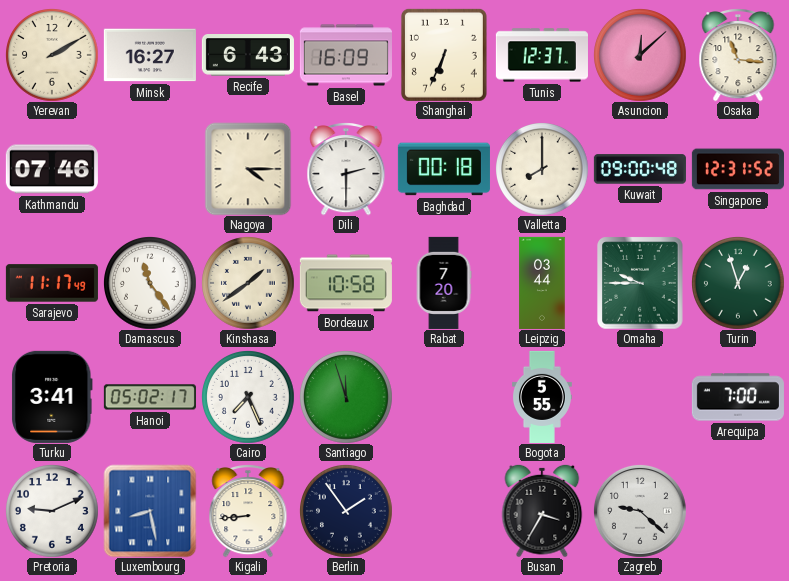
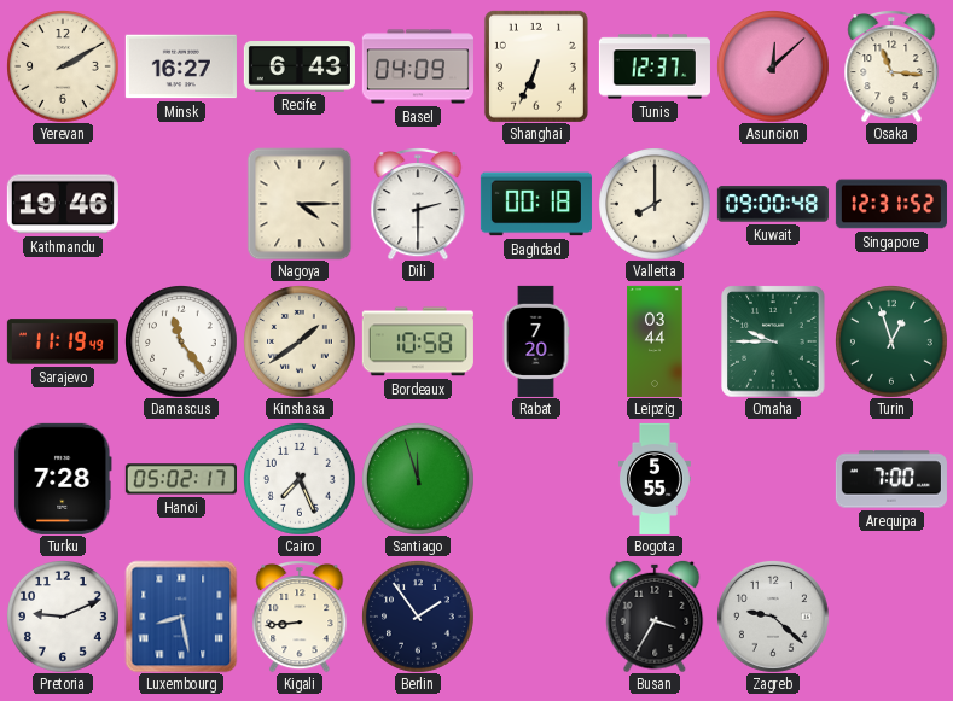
Basel: 16:09 -> 04:09 (418, 66)
Kathmandu: 07:46 -> 19:46 (63, 204)
Sarajevo: 11:17 -> 11:19 (63, 341)
Turku: 3:41 -> 7:28 (63, 479)
